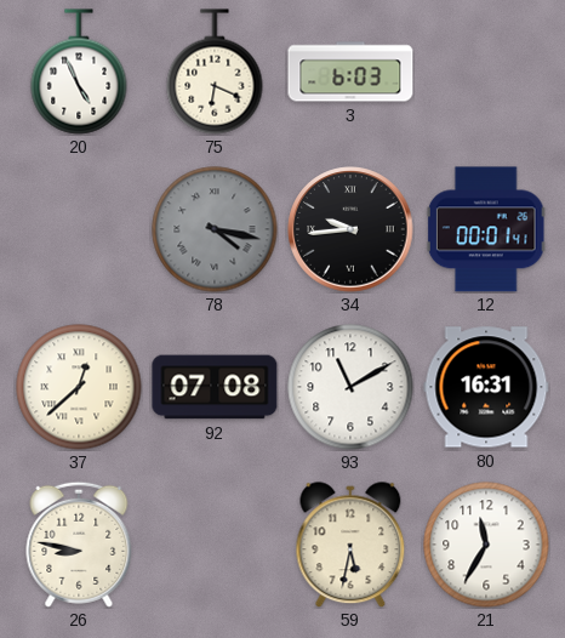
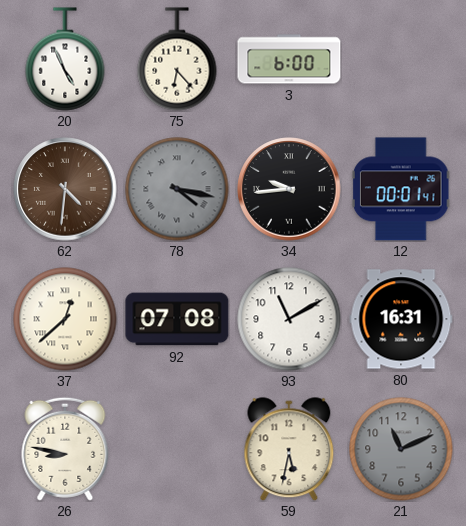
75: 6:19 -> 6:23 (177, 59)
3: 6:03 -> 6:00 (289, 59)
62: none -> 4:31 (65, 189)
21: 11:35 -> 11:11 (401, 449)
21 dial: white -> grey (401, 449)
